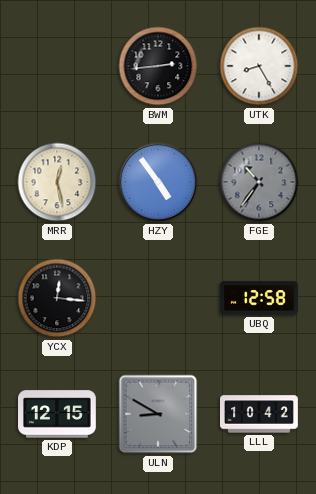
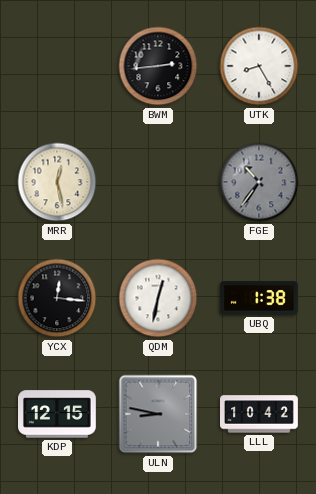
HZY: 4:54 -> none (158, 182)
QDM: none -> 12:32 (158, 298)
UBQ: 12:58 -> 1:38 (260, 298)
ULN: 8:50 -> 8:47 (158, 414)
